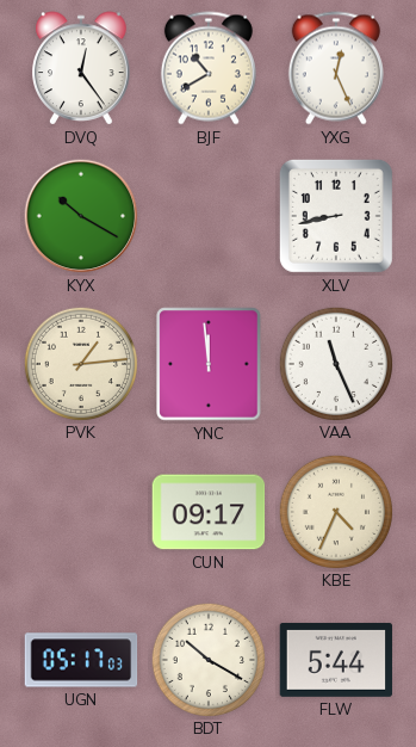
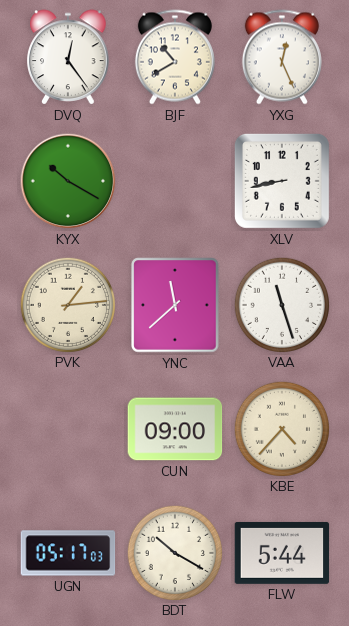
YNC: 11:59 -> 11:38 (175, 305)
VAA: 11:26 -> 11:27 (281, 304)
CUN: 09:17 -> 09:00 (175, 429)
KBE: 4:34 -> 4:37 (281, 428)
